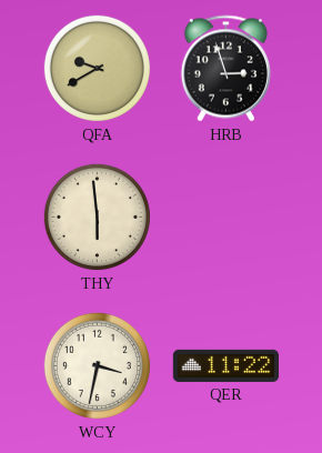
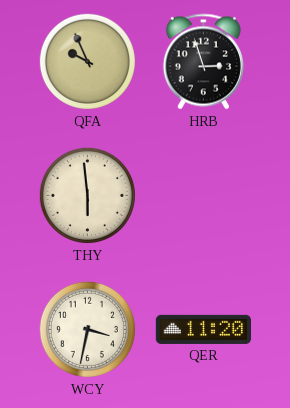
QFA: 9:40 -> 9:56 (87, 61)
QER: 11:22 -> 11:20 (203, 329)
